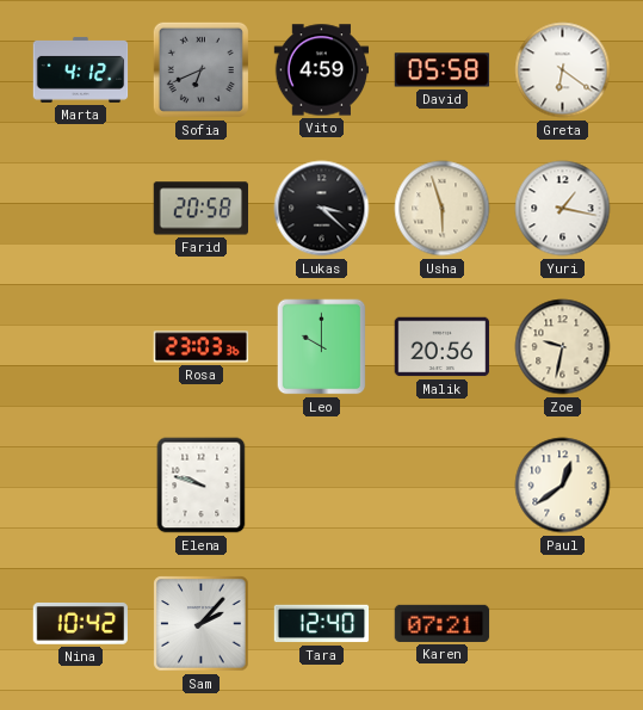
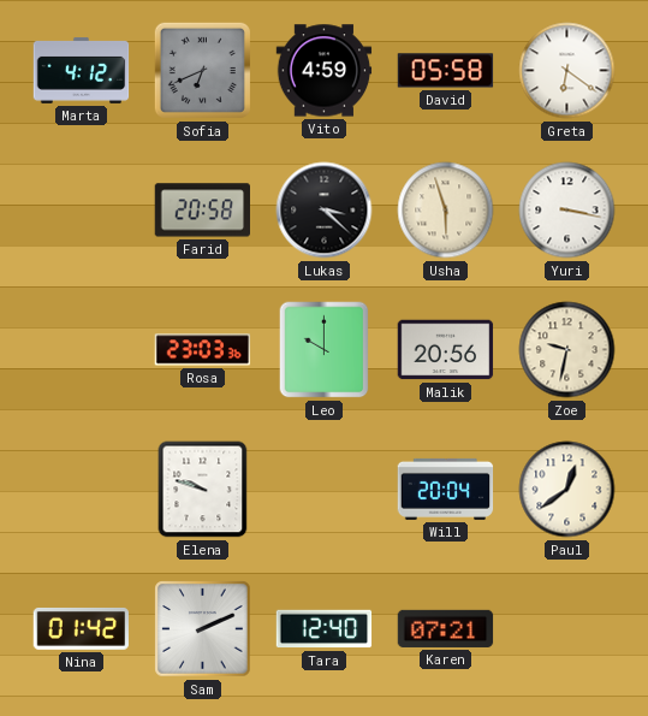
Yuri: 1:17 -> 3:17 (567, 211)
Will: none -> 20:04 (446, 489)
Nina: 10:42 -> 01:42 (82, 629)
Sam: 2:07 -> 2:11 (203, 629)
